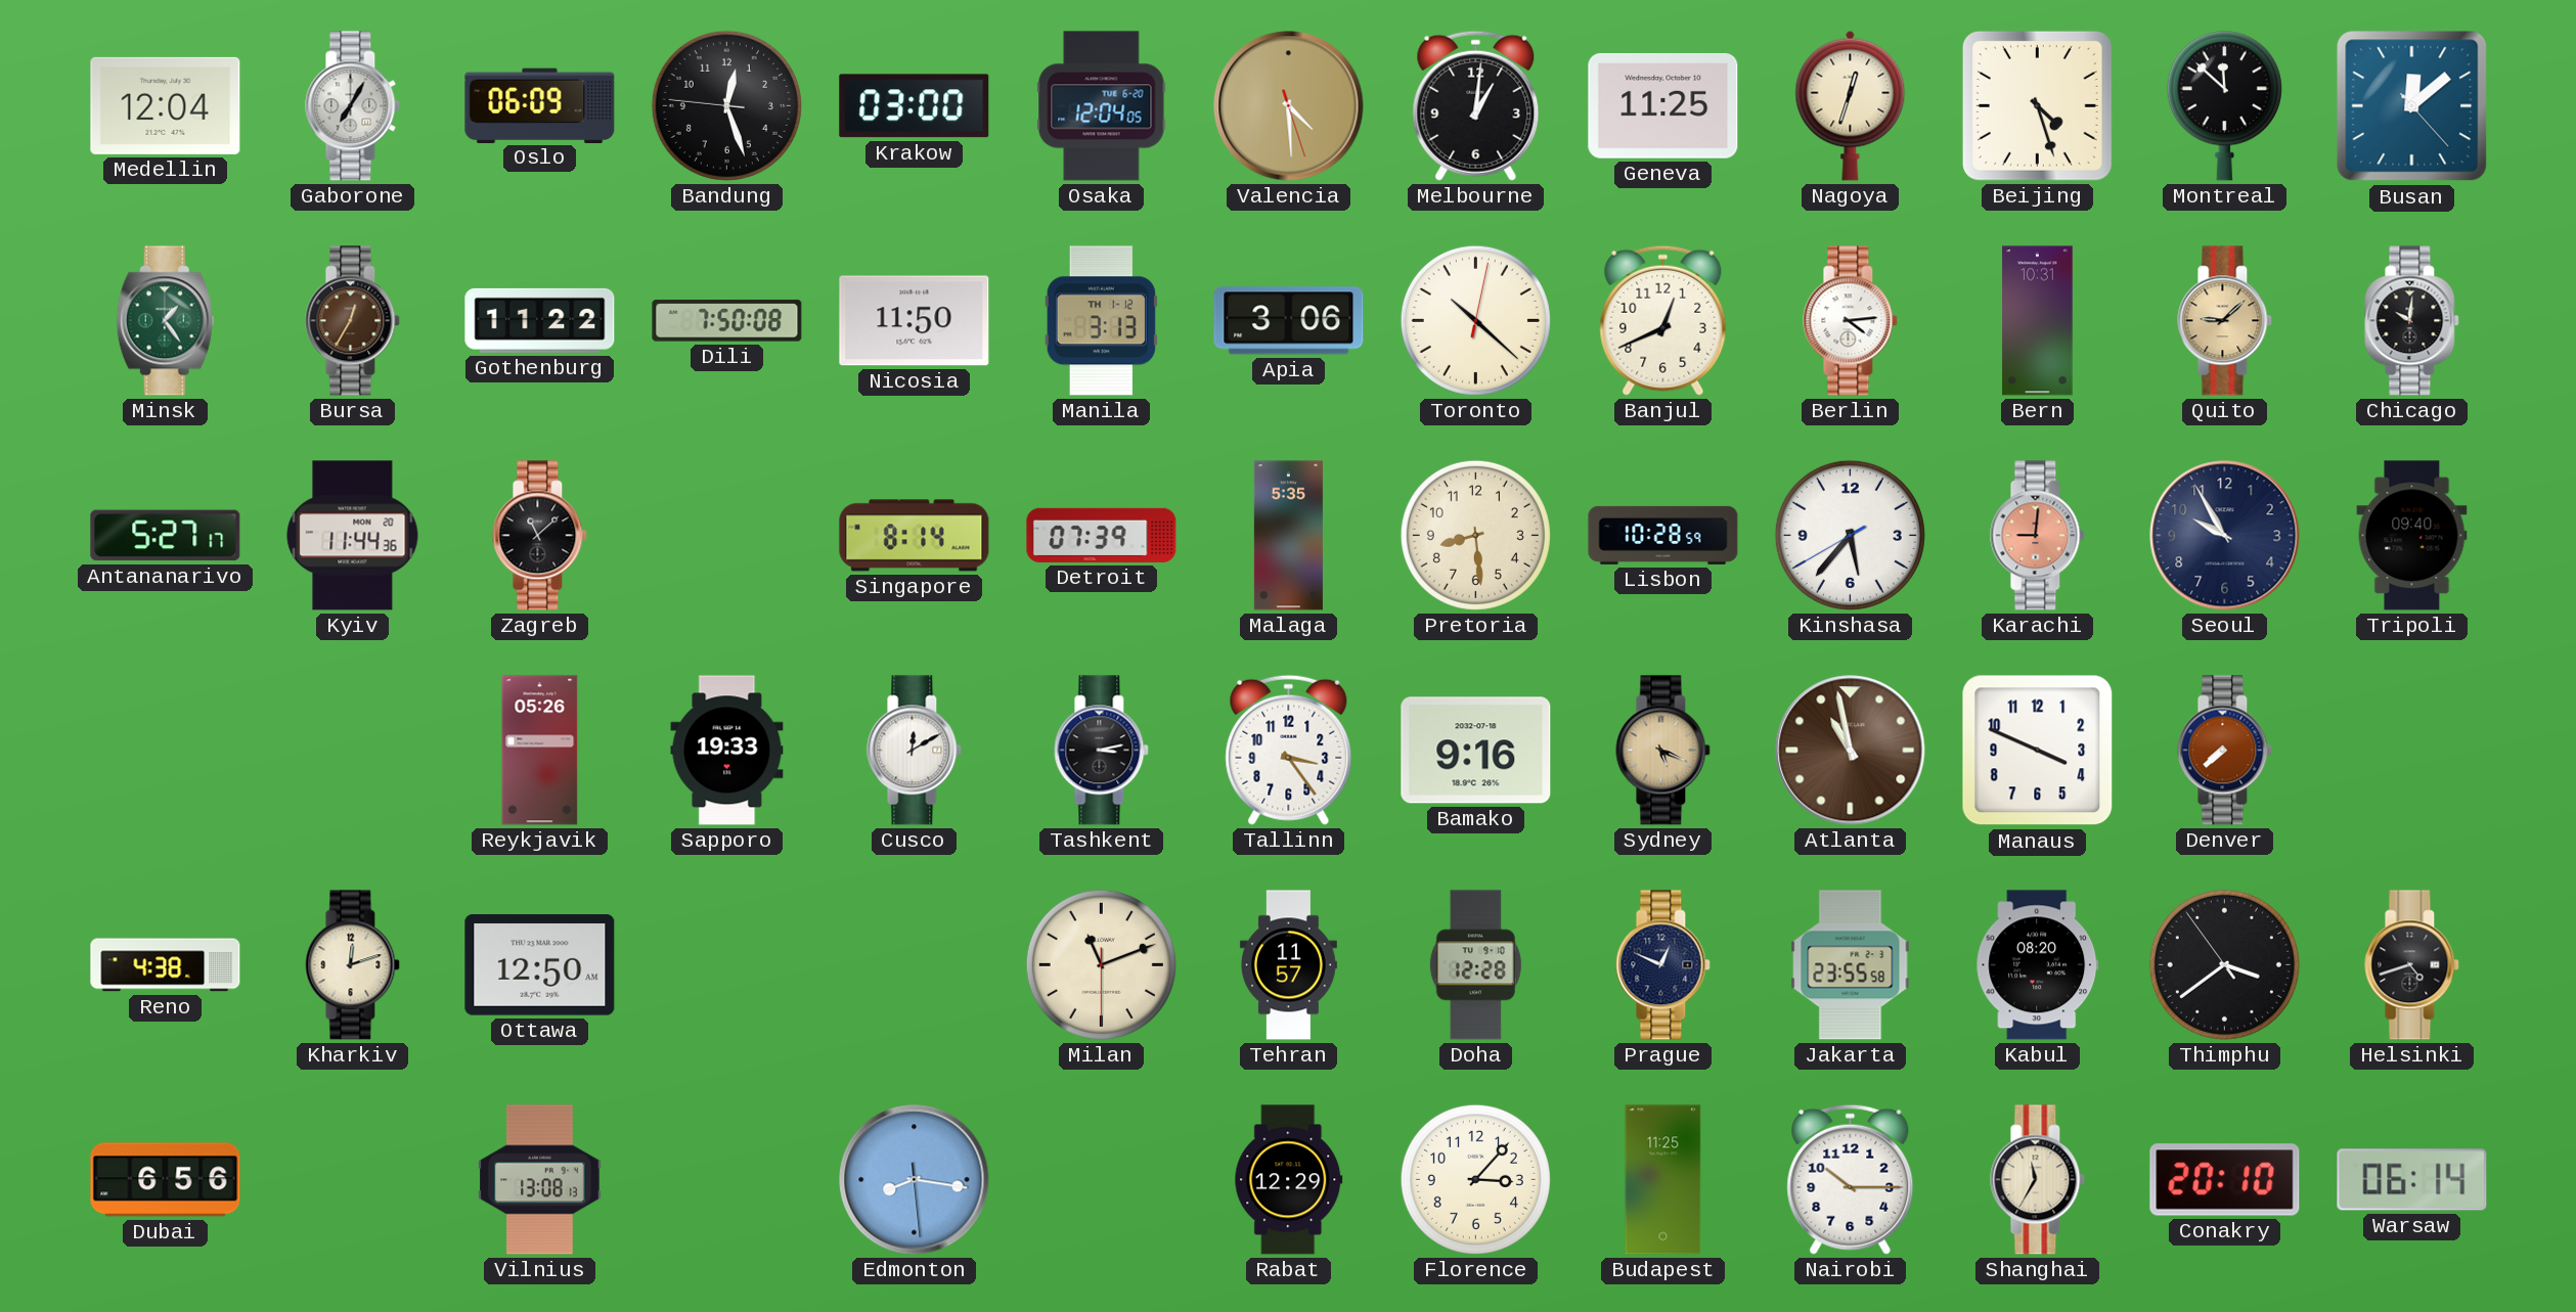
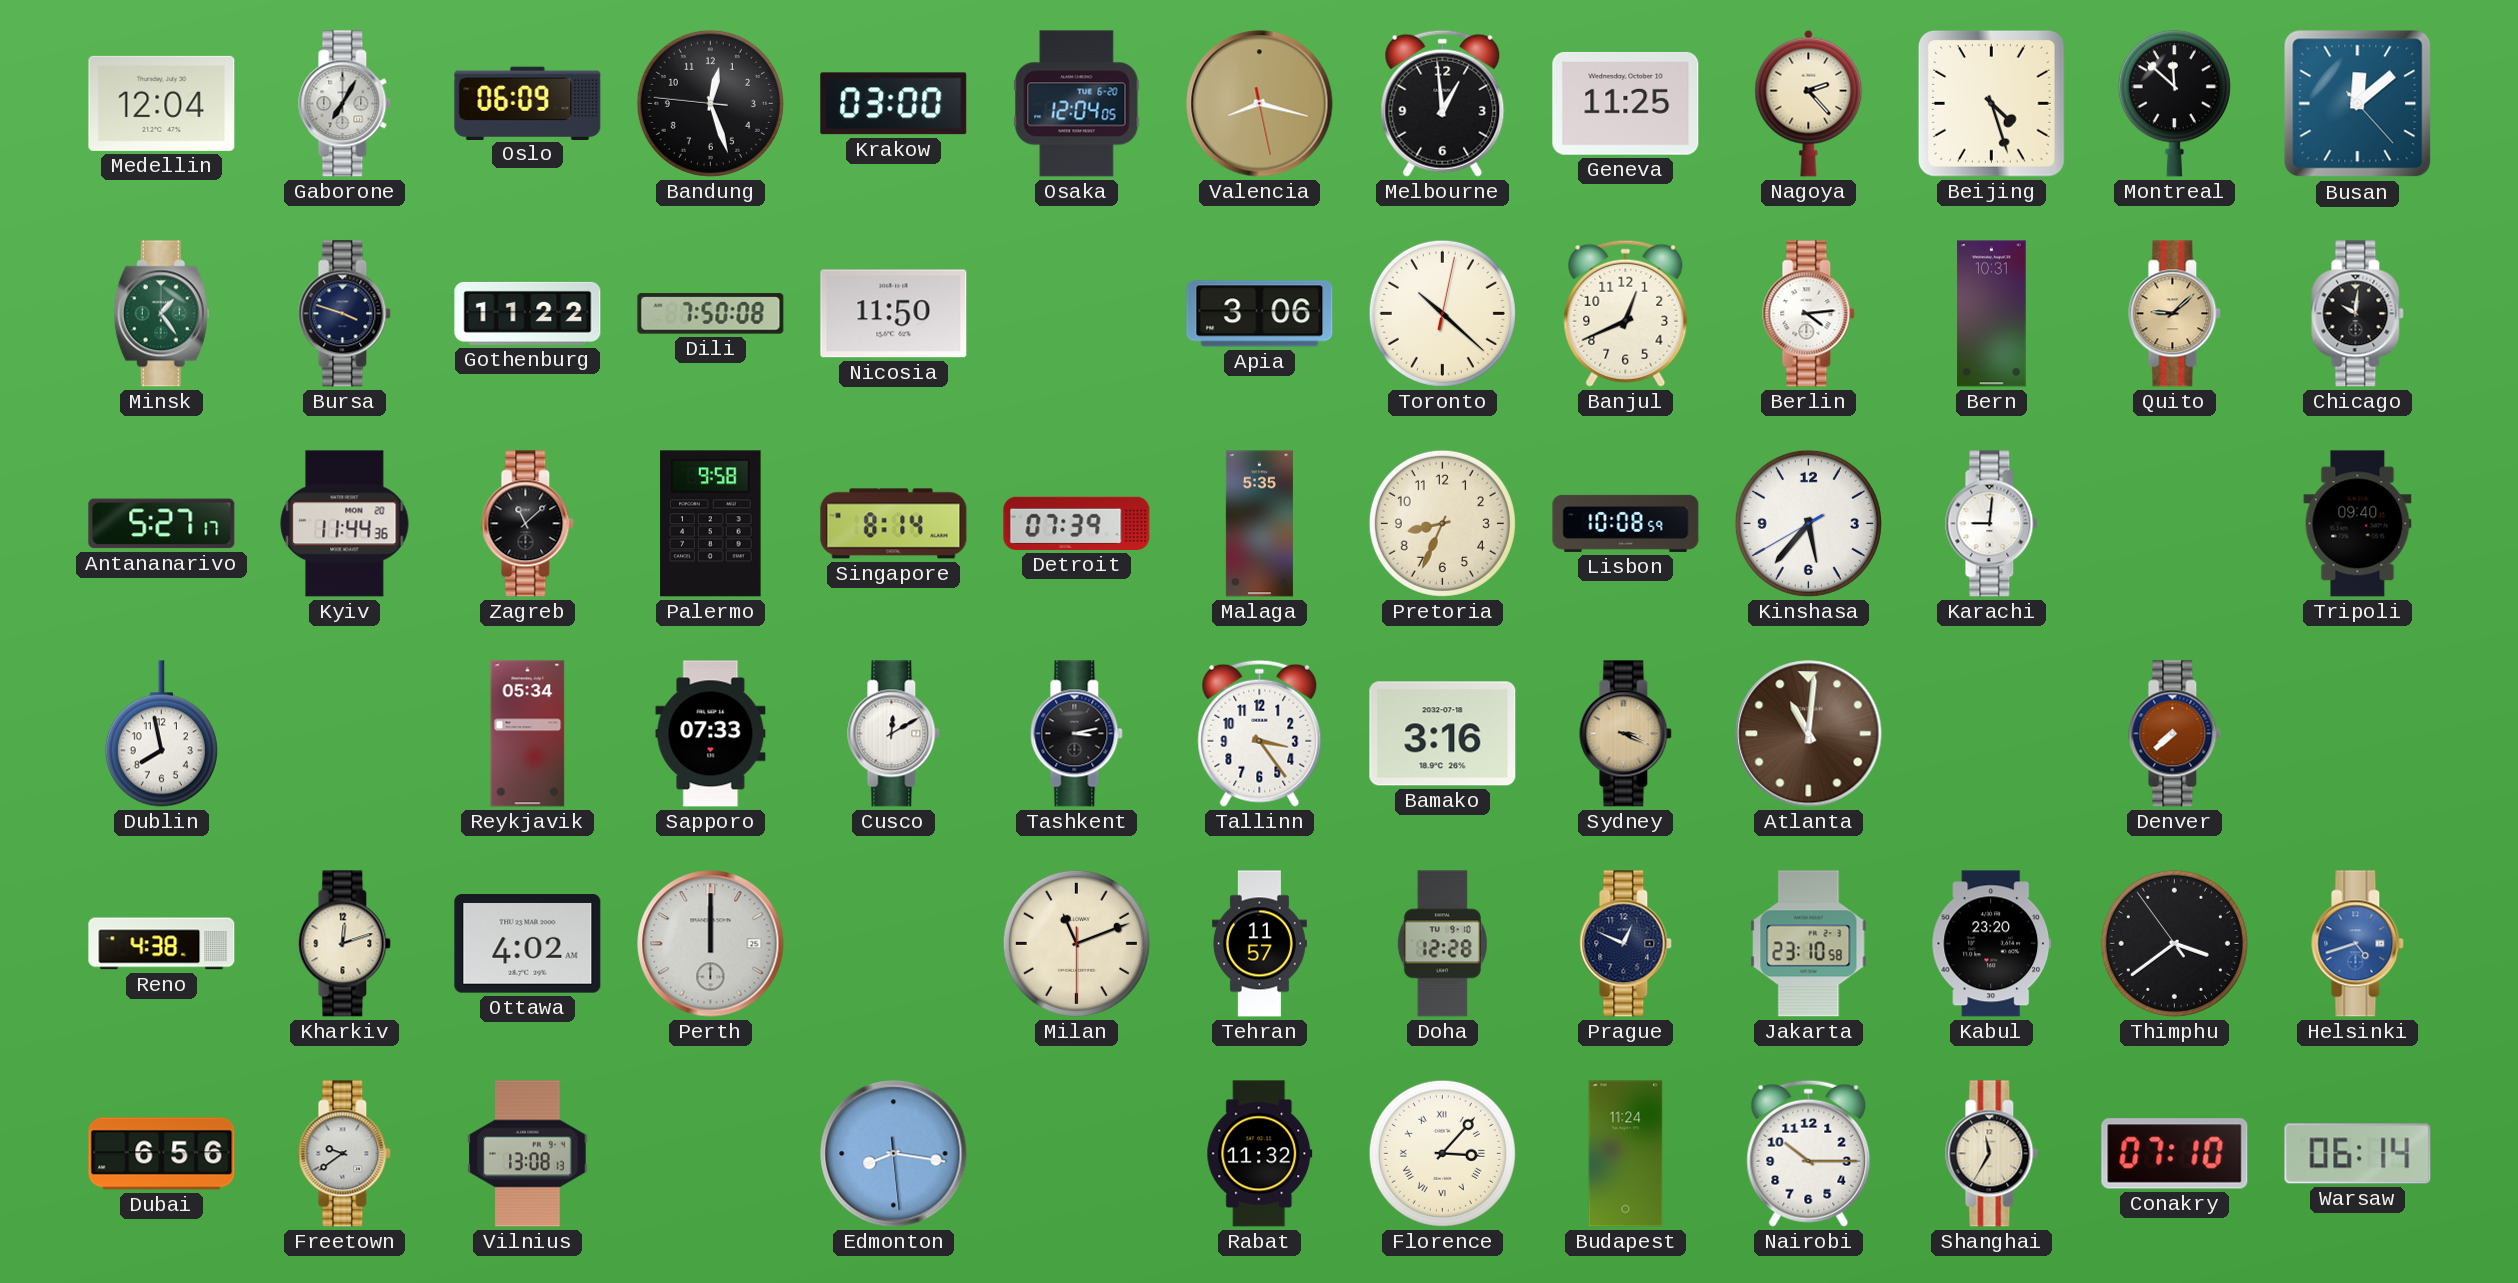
Valencia: 4:29 -> 8:17 (1260, 104)
Melbourne: 1:01 -> 12:59 (1443, 103)
Nagoya: 12:33 -> 2:23 (1809, 103)
Bursa: 12:35 -> 3:48 (345, 314)
Bursa dial: brown -> navy (345, 314)
Manila: 3:13 -> none (1101, 321)
Palermo: none -> 9:58 (711, 524)
Pretoria: 8:29 -> 8:34 (1442, 523)
Lisbon: 10:28 -> 10:08 (1626, 523)
Karachi dial: salmon -> white (1992, 524)
Seoul: 9:55 -> none (2225, 536)
Dublin: none -> 7:58 (161, 734)
Reykjavik: 05:26 -> 05:34 (528, 734)
Sapporo: 19:33 -> 07:33 (711, 734)
Bamako: 9:16 -> 3:16 (1443, 734)
Sydney: 5:19 -> 3:19 (1626, 734)
Atlanta: 10:58 -> 11:01 (1809, 734)
Manaus: 3:49 -> none (2038, 751)
Ottawa: 12:50 -> 4:02 (528, 944)
Perth: none -> 12:00 (711, 944)
Jakarta: 23:55 -> 23:10 (1809, 944)
Kabul: 08:20 -> 23:20 (1992, 944)
Helsinki dial: black -> blue (2358, 944)
Freetown: none -> 9:39 (345, 1154)
Rabat: 12:29 -> 11:32 (1260, 1154)
Florence numerals: Arabic -> Roman (1442, 1153)
Budapest: 11:25 -> 11:24 (1626, 1154)
Conakry: 20:10 -> 07:10 (2175, 1154)
